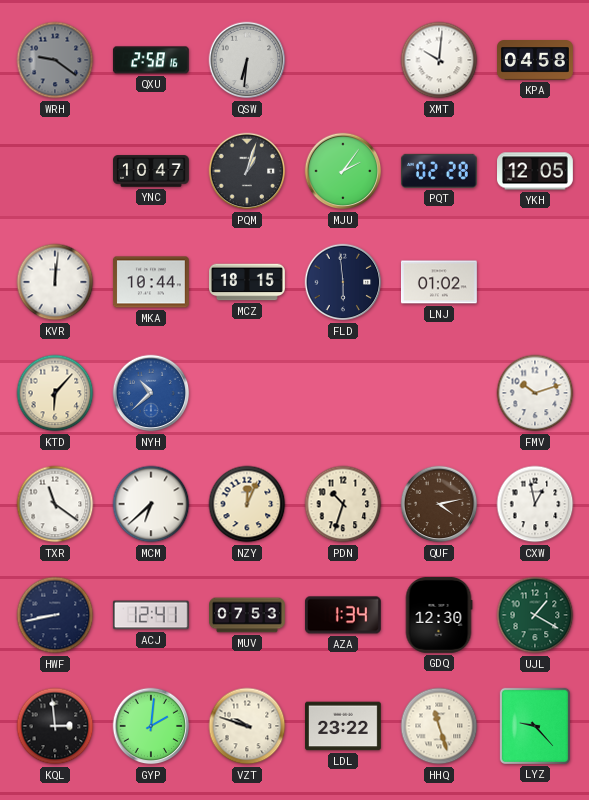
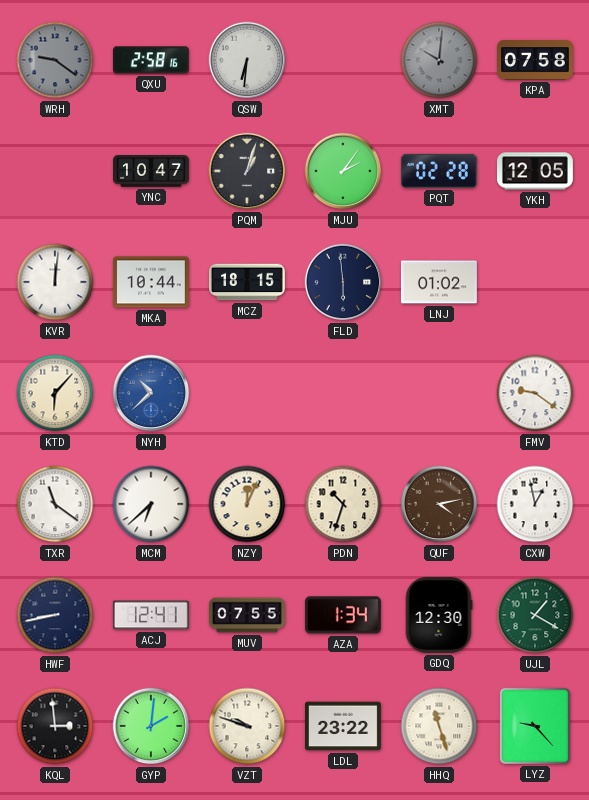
XMT dial: white -> grey (439, 60)
KPA: 04:58 -> 07:58 (536, 61)
FMV: 10:12 -> 9:21 (535, 393)
MUV: 07:53 -> 07:55 (248, 615)
